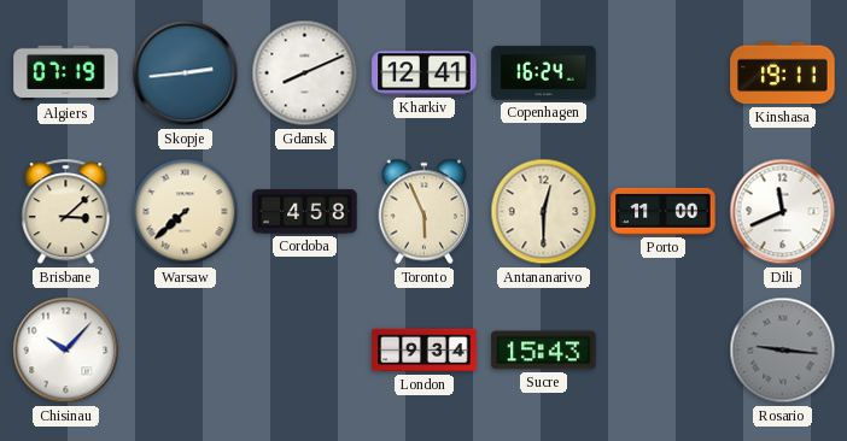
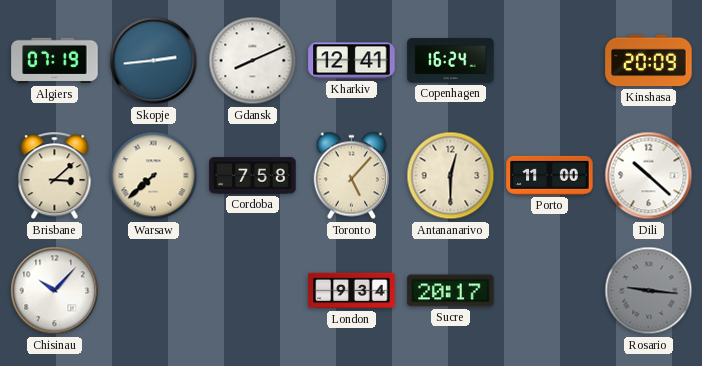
Kinshasa: 19:11 -> 20:09 (649, 61)
Cordoba: 4:58 -> 7:58 (253, 176)
Toronto: 5:56 -> 5:07 (352, 176)
Dili: 11:41 -> 10:22 (649, 176)
Sucre: 15:43 -> 20:17 (451, 291)
